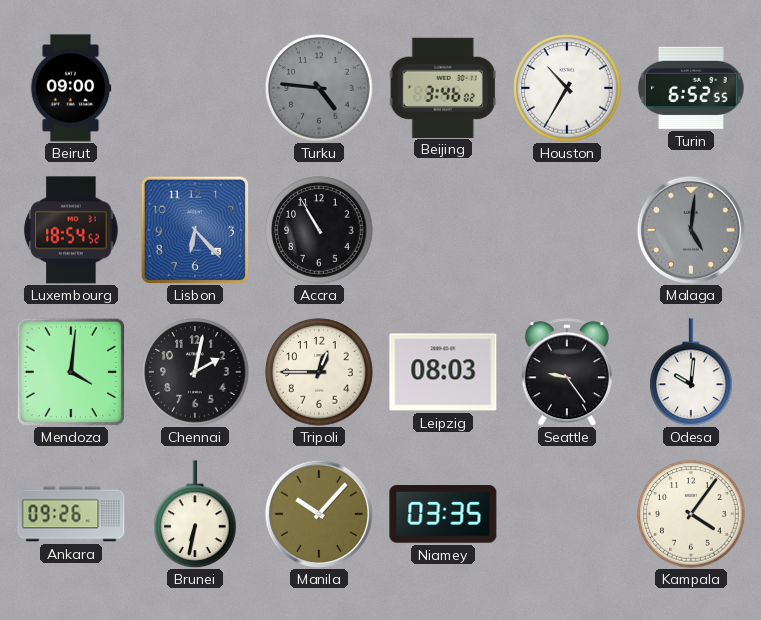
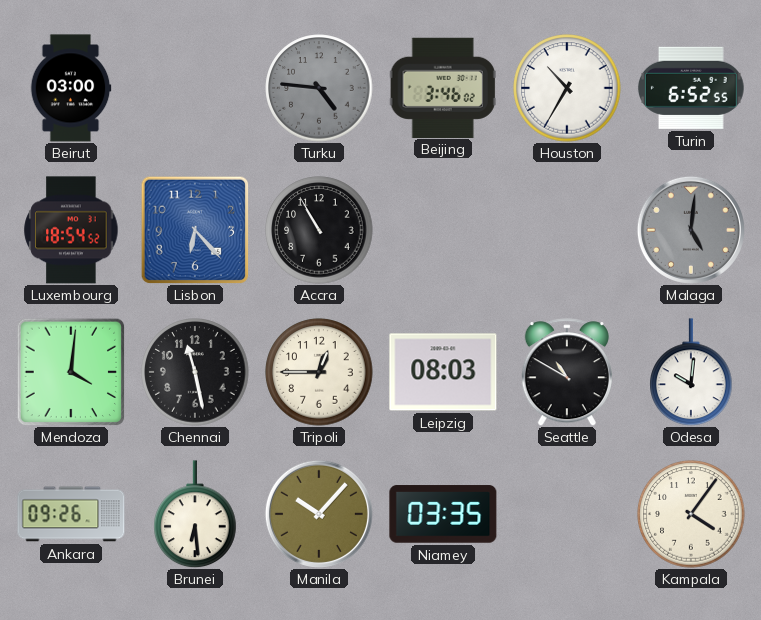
Beirut: 09:00 -> 03:00 (71, 88)
Chennai: 2:02 -> 11:28 (195, 372)
Seattle: 9:24 -> 10:50 (567, 372)
Brunei: 6:32 -> 6:29 (195, 514)
